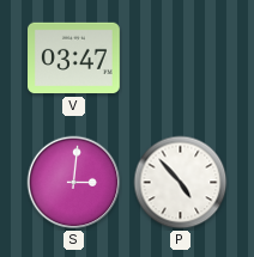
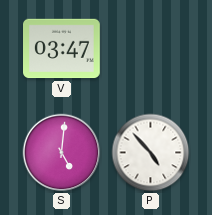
S: 3:01 -> 5:01 (62, 153)
